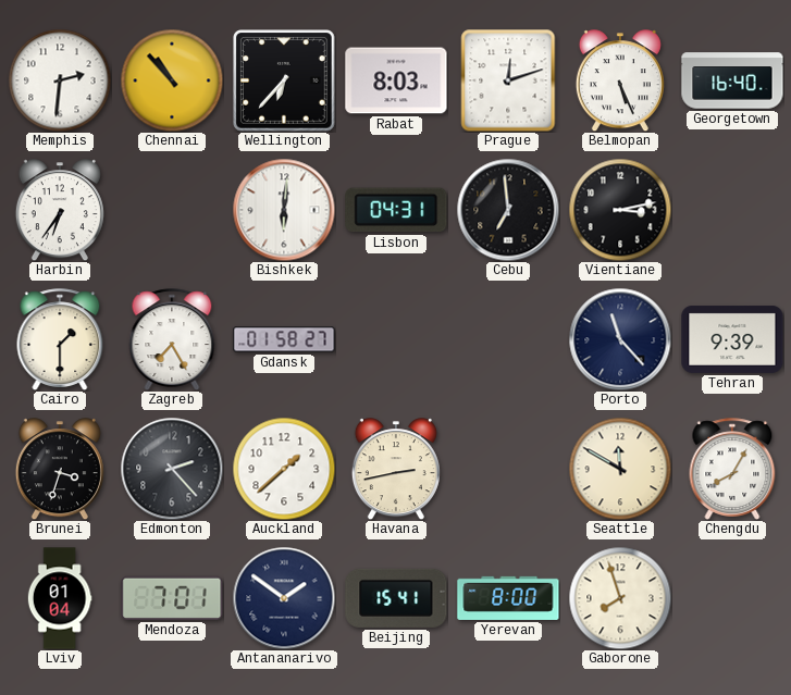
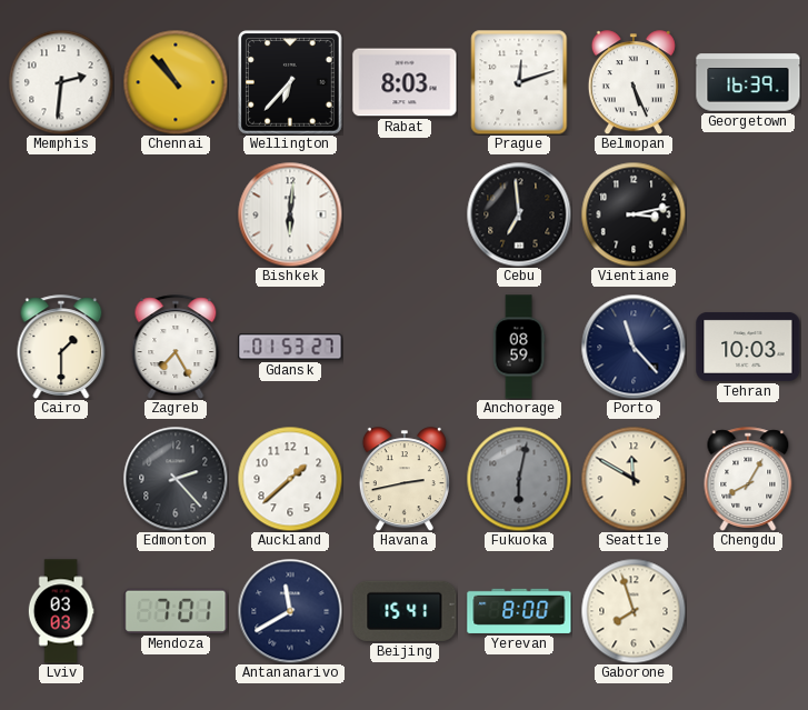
Georgetown: 16:40 -> 16:39 (748, 82)
Harbin: 6:36 -> none (60, 210)
Lisbon: 04:31 -> none (396, 210)
Gdansk: 01:58 -> 01:53 (290, 347)
Anchorage: none -> 08:59 (519, 347)
Tehran: 9:39 -> 10:03 (748, 347)
Brunei: 3:33 -> none (60, 469)
Fukuoka: none -> 6:02 (519, 479)
Lviv: 01:04 -> 03:03 (61, 611)
Antananarivo: 1:51 -> 11:40 (290, 611)
